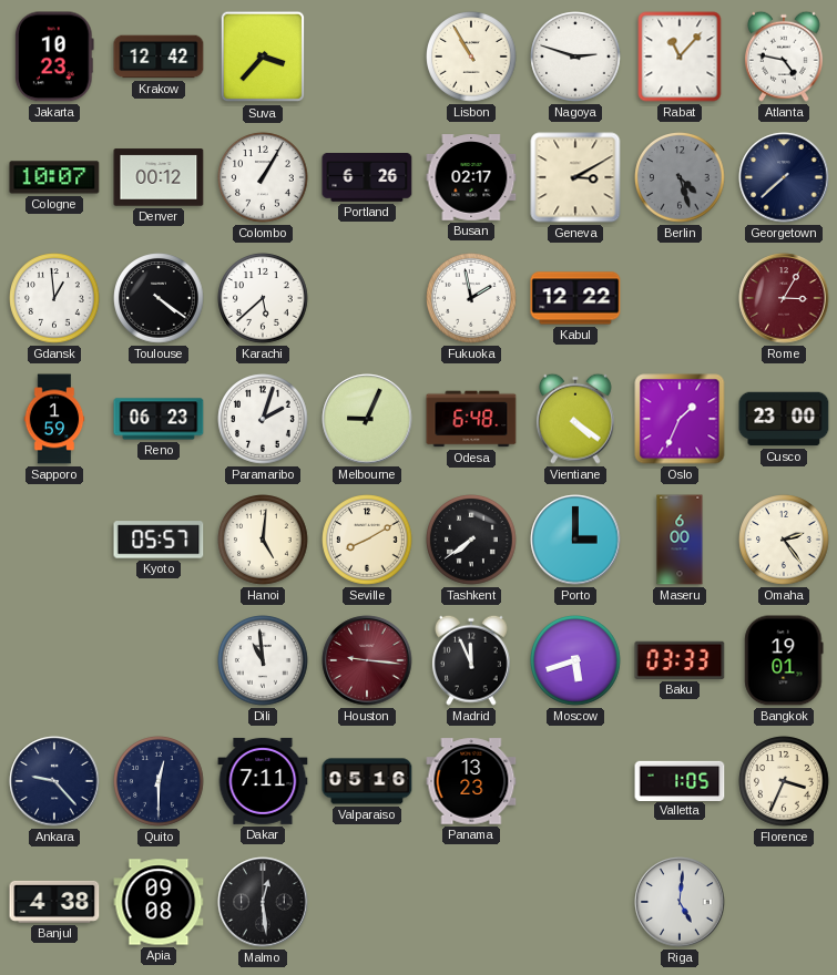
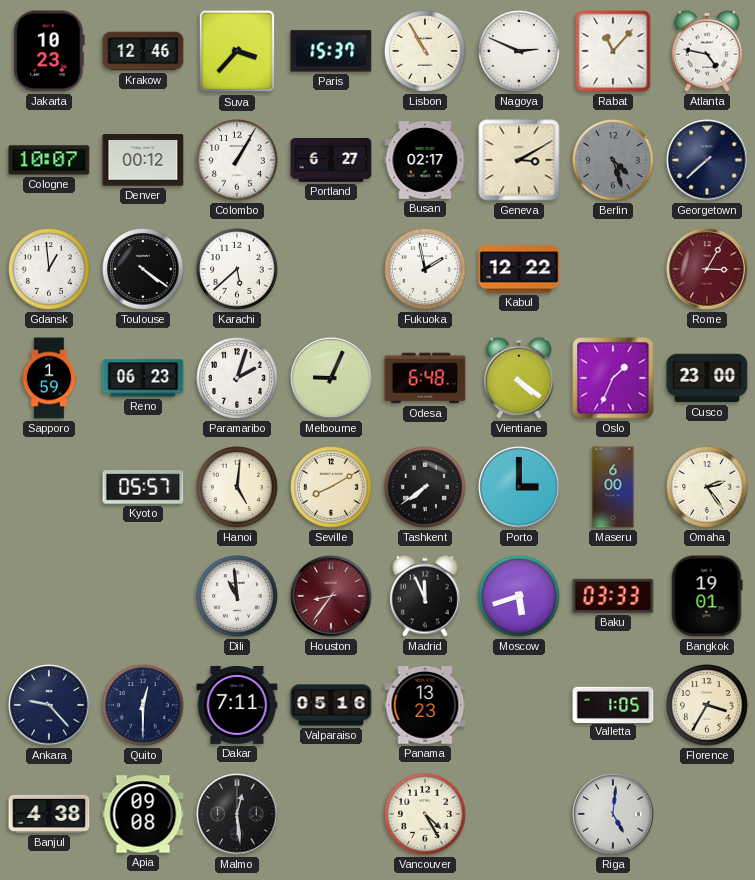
Krakow: 12:42 -> 12:46 (143, 51)
Paris: none -> 15:37 (331, 51)
Nagoya: 2:48 -> 2:49 (519, 51)
Portland: 6:26 -> 6:27 (331, 161)
Houston: 9:16 -> 8:36 (331, 596)
Florence: 3:34 -> 3:35 (707, 705)
Vancouver: none -> 4:25 (425, 814)
